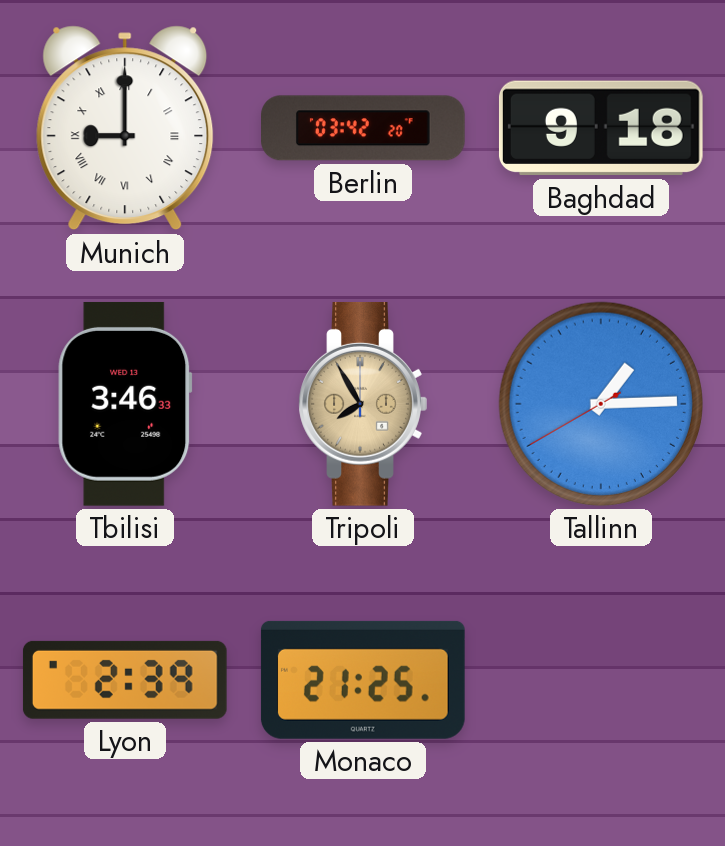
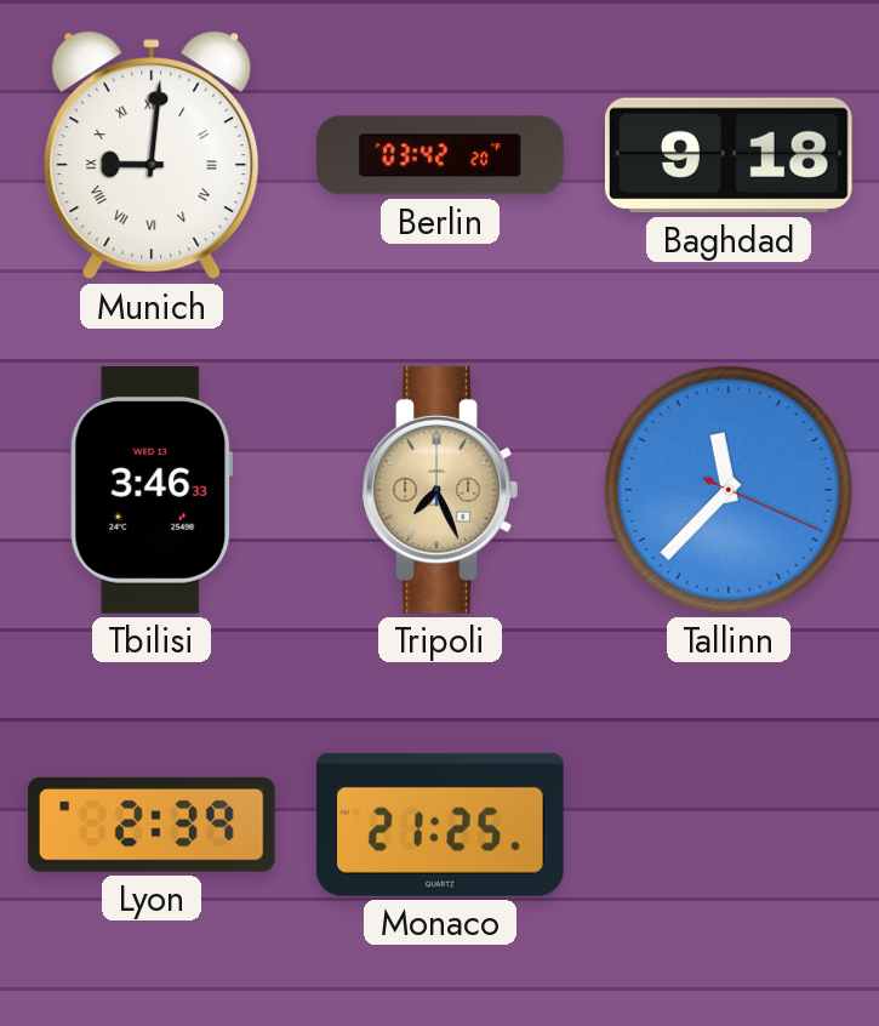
Munich: 9:00 -> 9:01 (152, 155)
Tripoli: 7:55 -> 7:26 (440, 490)
Tallinn: 1:14 -> 11:37 (729, 490)
